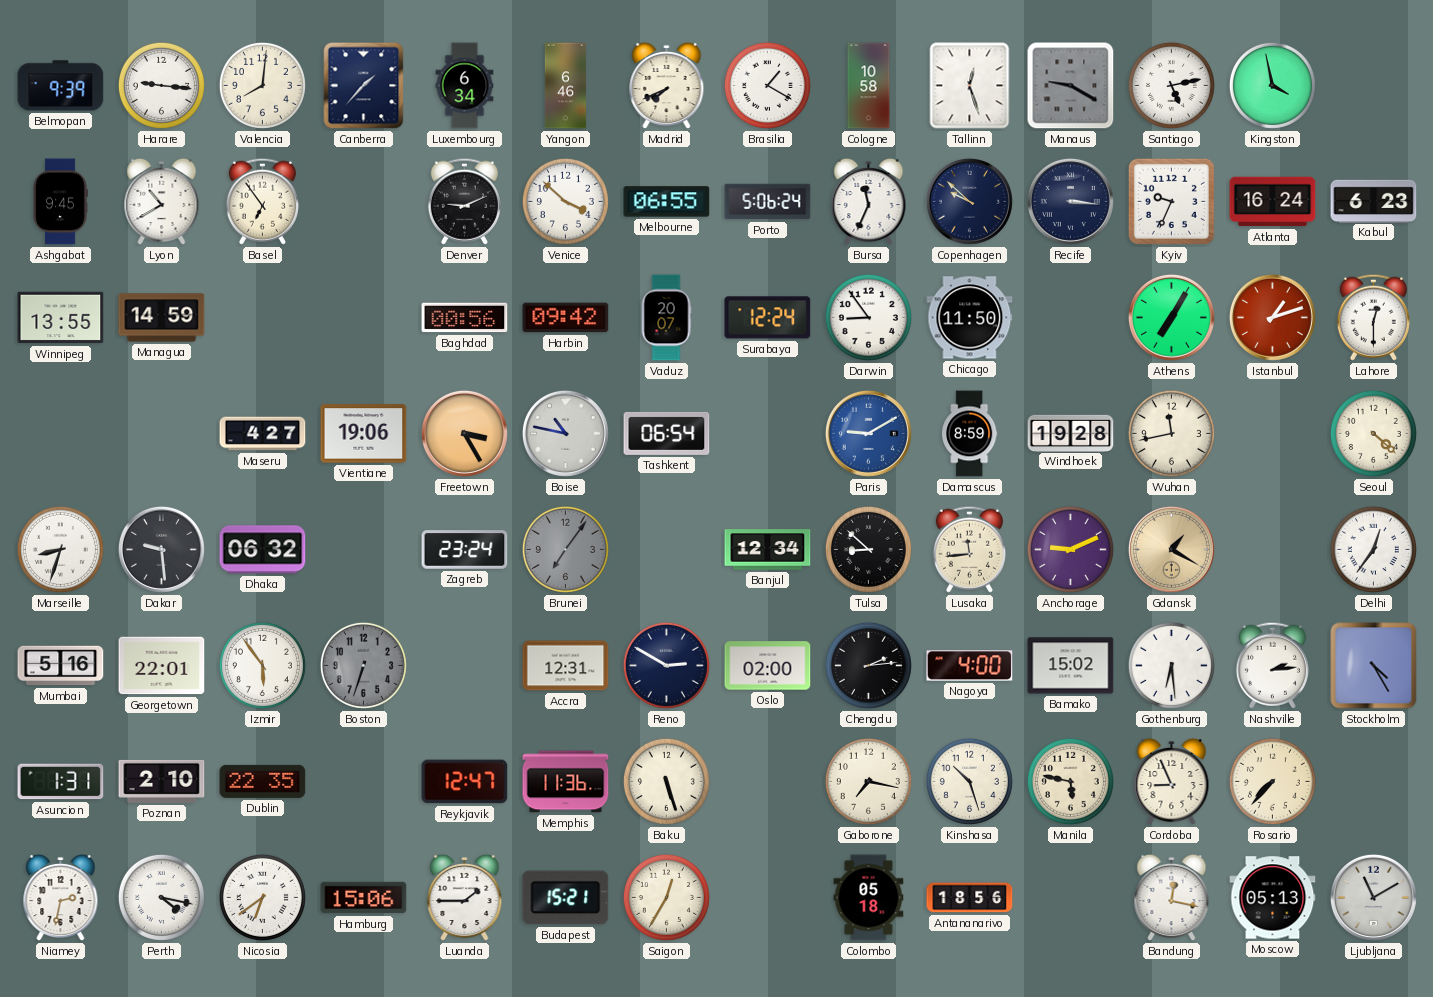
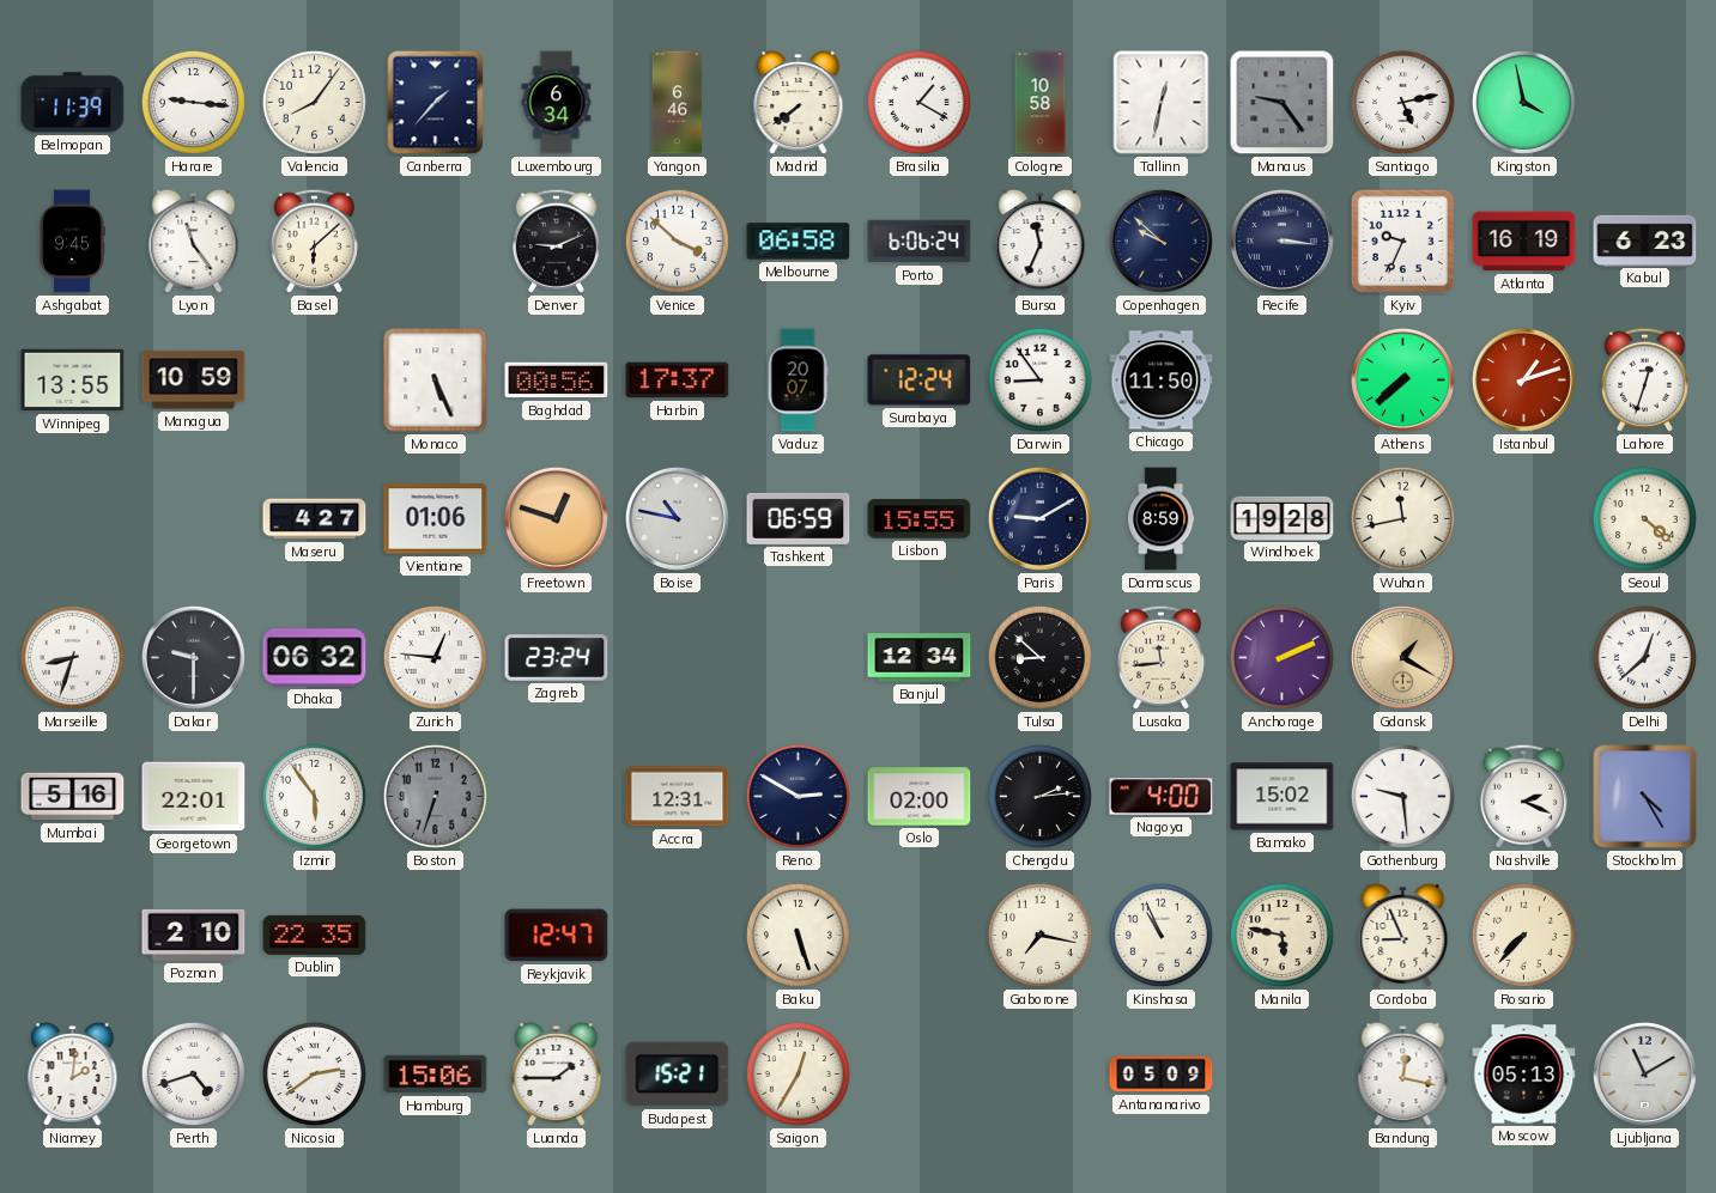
Belmopan: 9:39 -> 11:39 (73, 103)
Valencia: 8:01 -> 8:06 (314, 102)
Madrid: 7:41 -> 7:39 (799, 103)
Tallinn: 12:27 -> 12:32 (1162, 103)
Manaus: 9:20 -> 9:24 (1283, 103)
Lyon: 10:40 -> 11:24 (194, 242)
Basel: 6:54 -> 6:08 (314, 241)
Melbourne: 06:55 -> 06:58 (799, 242)
Porto: 5:06 -> 6:06 (920, 242)
Atlanta: 16:24 -> 16:19 (1524, 242)
Managua: 14:59 -> 10:59 (194, 381)
Monaco: none -> 5:26 (436, 381)
Harbin: 09:42 -> 17:37 (678, 381)
Athens: 7:05 -> 7:38 (1402, 379)
Lahore: 12:30 -> 12:33 (1644, 379)
Vientiane: 19:06 -> 01:06 (436, 519)
Freetown: 3:25 -> 12:48 (556, 518)
Tashkent: 06:54 -> 06:59 (799, 518)
Lisbon: none -> 15:55 (920, 519)
Paris dial: blue -> navy (1039, 518)
Dakar: 9:29 -> 9:30 (193, 657)
Zurich: none -> 12:46 (435, 657)
Brunei: 7:06 -> none (565, 549)
Anchorage: 9:11 -> 2:11 (1281, 657)
Delhi: 12:36 -> 12:38 (1644, 657)
Gothenburg: 6:29 -> 9:29 (1402, 796)
Nashville: 2:14 -> 2:19 (1523, 796)
Asuncion: 1:31 -> none (61, 782)
Memphis: 11:36 -> none (566, 782)
Kinshasa: 10:27 -> 10:56 (1160, 935)
Niamey: 2:32 -> 2:01 (73, 1075)
Perth: 4:17 -> 4:42 (193, 1073)
Nicosia: 6:39 -> 2:39 (314, 1073)
Colombo: 05:18 -> none (869, 898)
Antananarivo: 18:56 -> 05:09 (1162, 1075)
